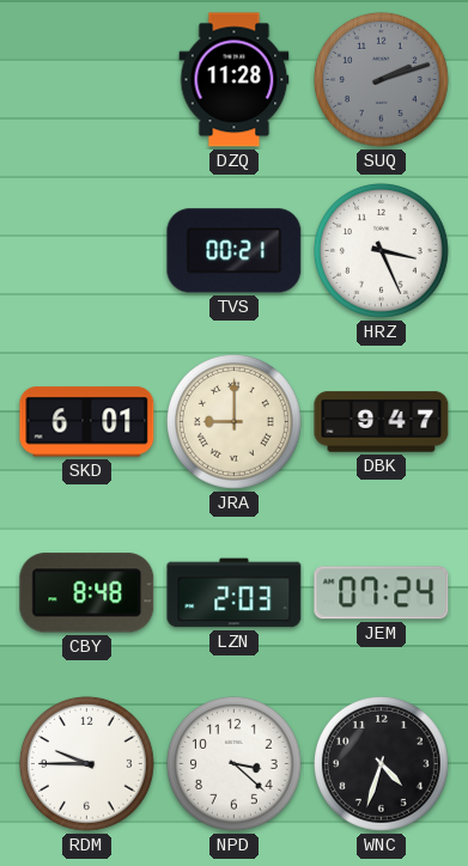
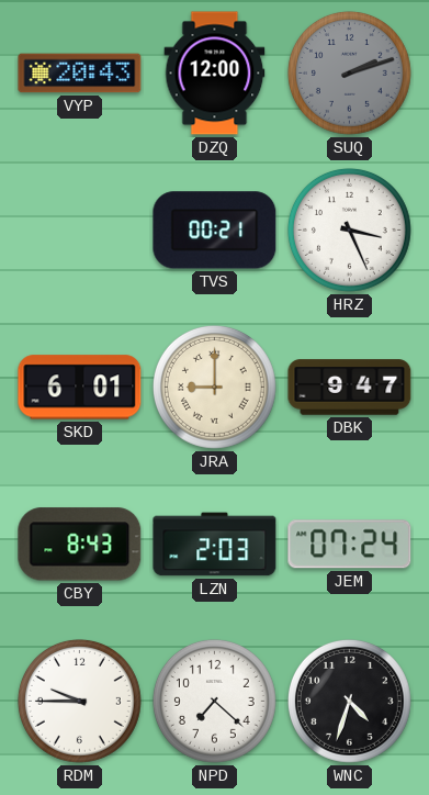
VYP: none -> 20:43 (80, 74)
DZQ: 11:28 -> 12:00 (215, 74)
CBY: 8:48 -> 8:43 (80, 545)
NPD: 3:22 -> 7:22 (214, 701)
